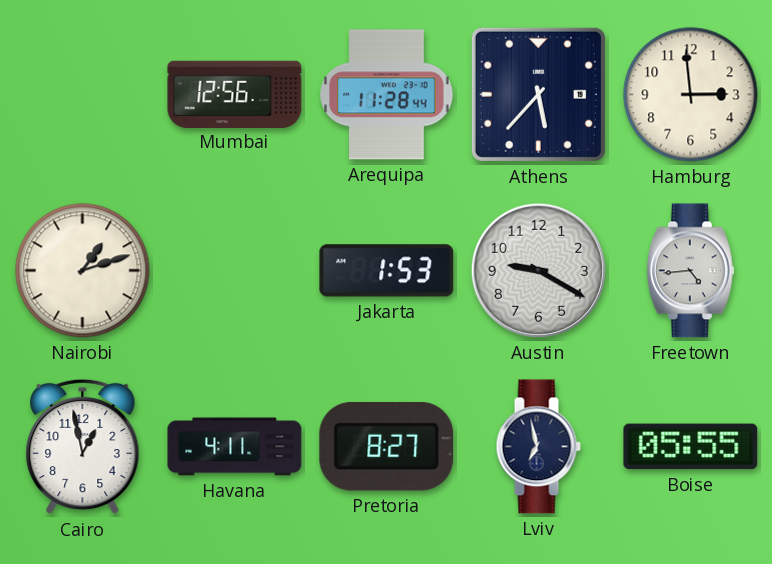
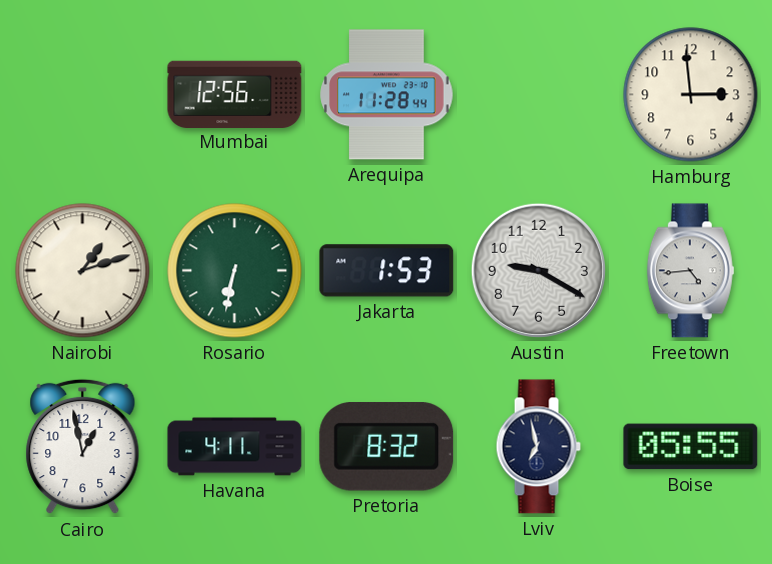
Athens: 5:37 -> none (538, 94)
Rosario: none -> 6:32 (235, 271)
Pretoria: 8:27 -> 8:32 (387, 447)
